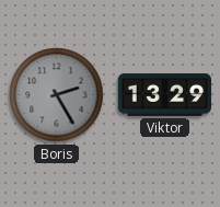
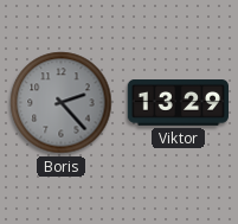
Boris: 2:25 -> 2:23 (62, 103)
